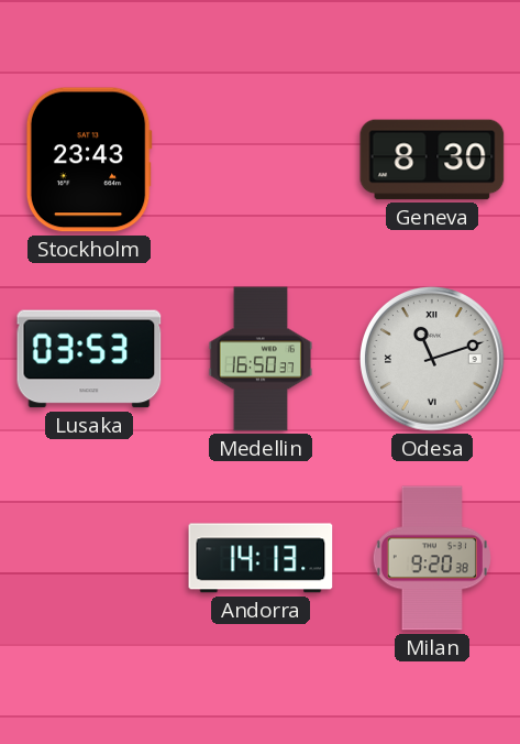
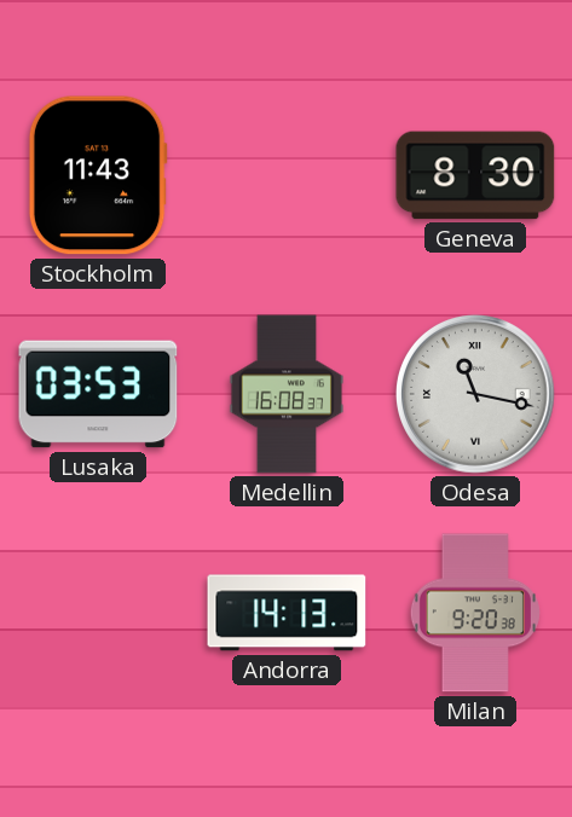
Stockholm: 23:43 -> 11:43 (98, 175)
Medellin: 16:50 -> 16:08 (287, 394)
Odesa: 11:12 -> 11:17 (475, 394)
